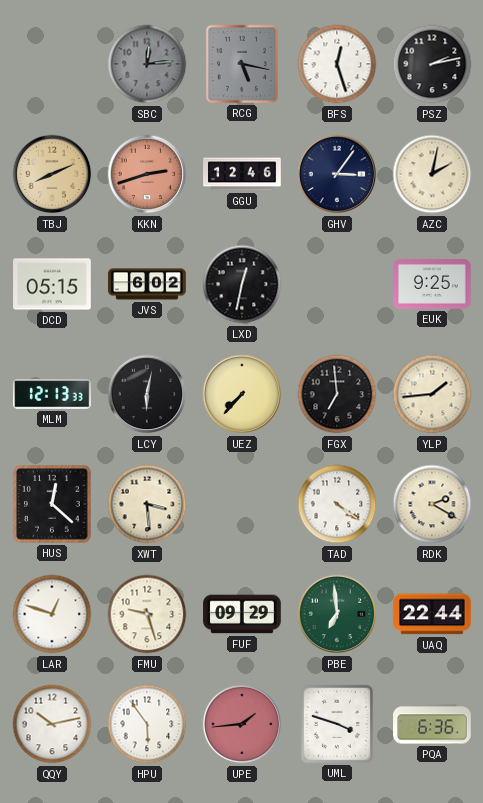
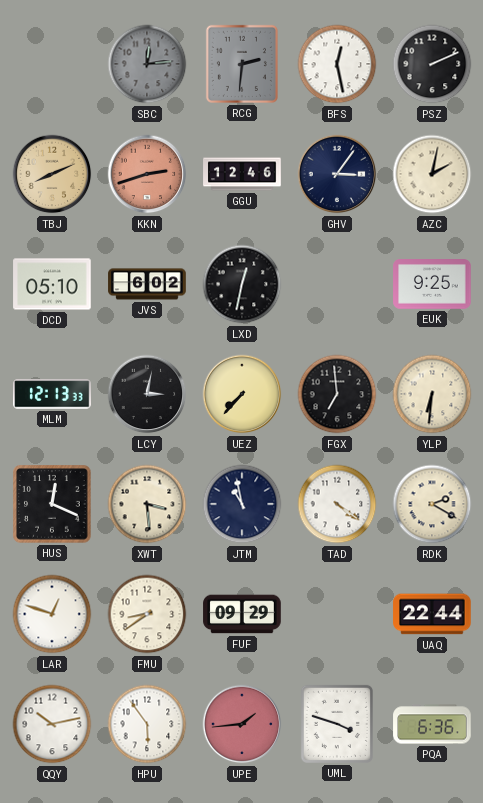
RCG: 5:17 -> 2:31 (242, 64)
BFS: 12:27 -> 12:28 (337, 64)
PSZ: 2:13 -> 2:11 (432, 64)
DCD: 05:15 -> 05:10 (52, 284)
LCY: 6:02 -> 3:02 (147, 394)
YLP: 1:44 -> 6:31 (432, 394)
HUS: 12:22 -> 12:19 (52, 504)
JTM: none -> 10:58 (242, 504)
FMU: 9:27 -> 8:39 (147, 614)
PBE: 6:59 -> none (337, 614)
